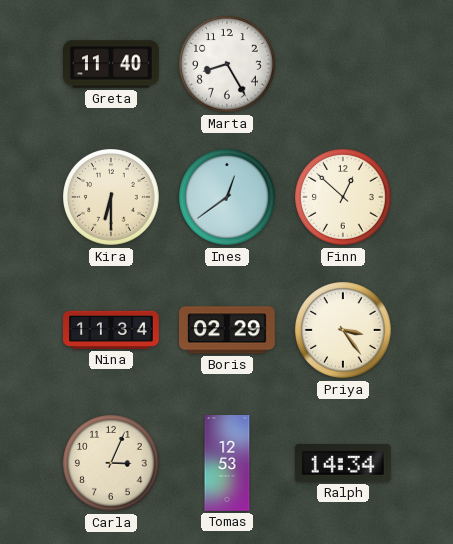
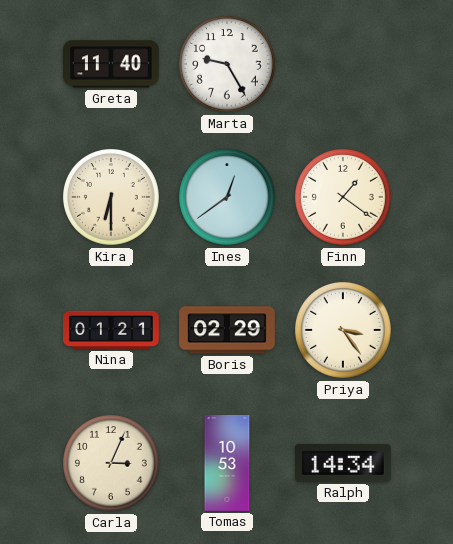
Marta: 8:25 -> 9:25 (228, 65)
Finn: 12:52 -> 1:21 (344, 198)
Nina: 11:34 -> 01:21 (112, 330)
Tomas: 12:53 -> 10:53 (227, 463)
